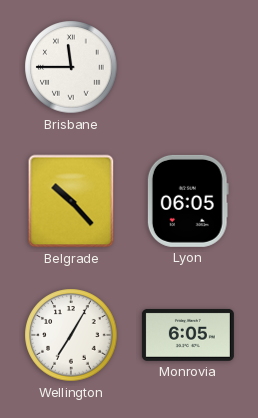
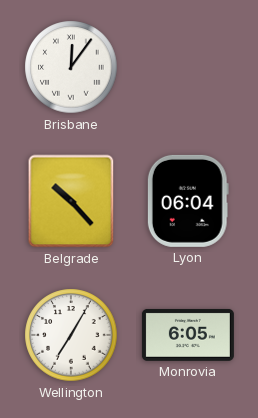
Brisbane: 11:45 -> 12:06 (71, 67)
Lyon: 06:05 -> 06:04 (188, 201)
